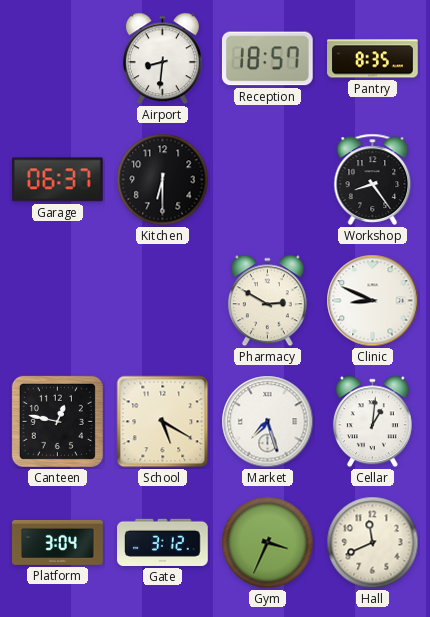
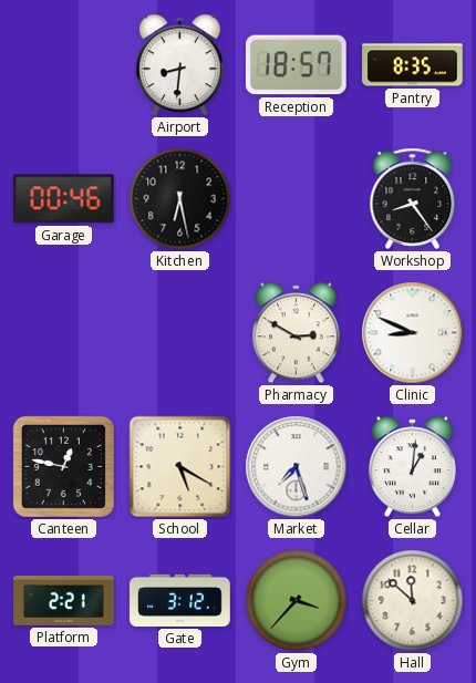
Garage: 06:37 -> 00:46 (63, 199)
Kitchen: 6:30 -> 6:28 (180, 199)
Platform: 3:04 -> 2:21 (64, 600)
Gym: 3:34 -> 3:37 (297, 601)
Hall: 11:41 -> 11:52 (413, 601)
